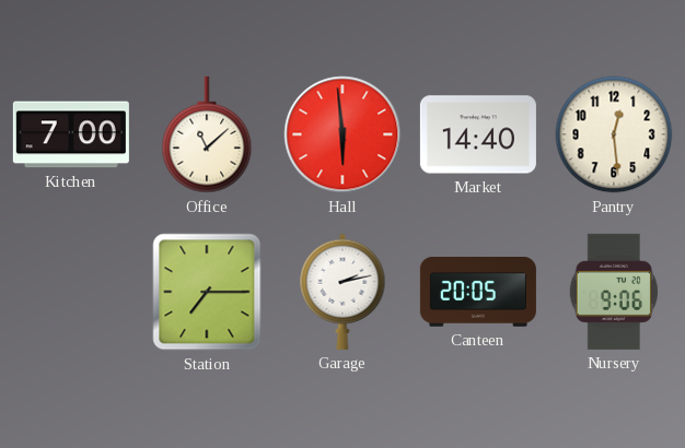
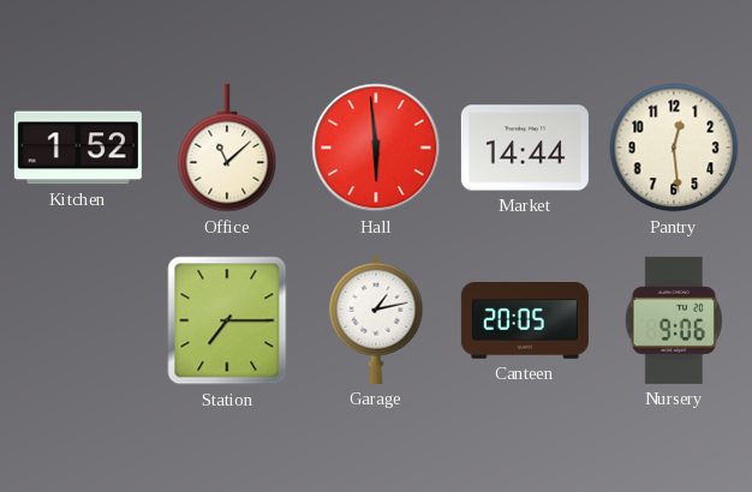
Kitchen: 7:00 -> 1:52 (78, 148)
Market: 14:40 -> 14:44 (525, 148)
Garage: 2:13 -> 1:13 (376, 320)
